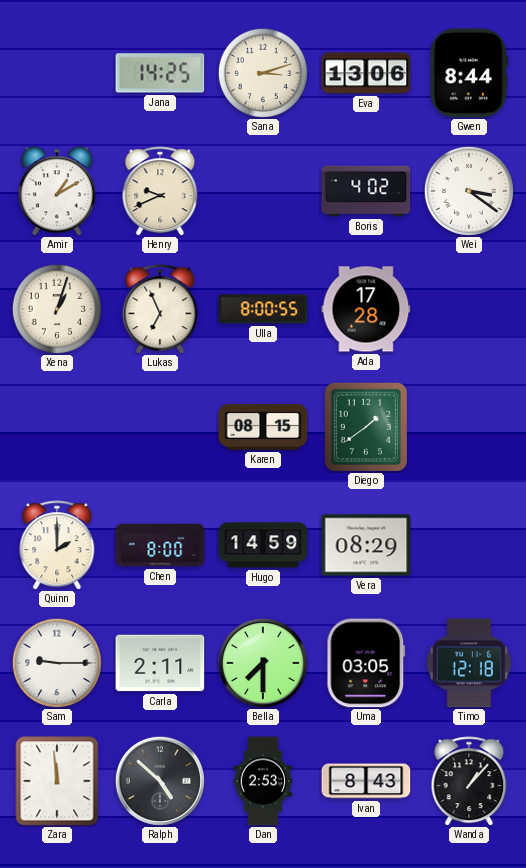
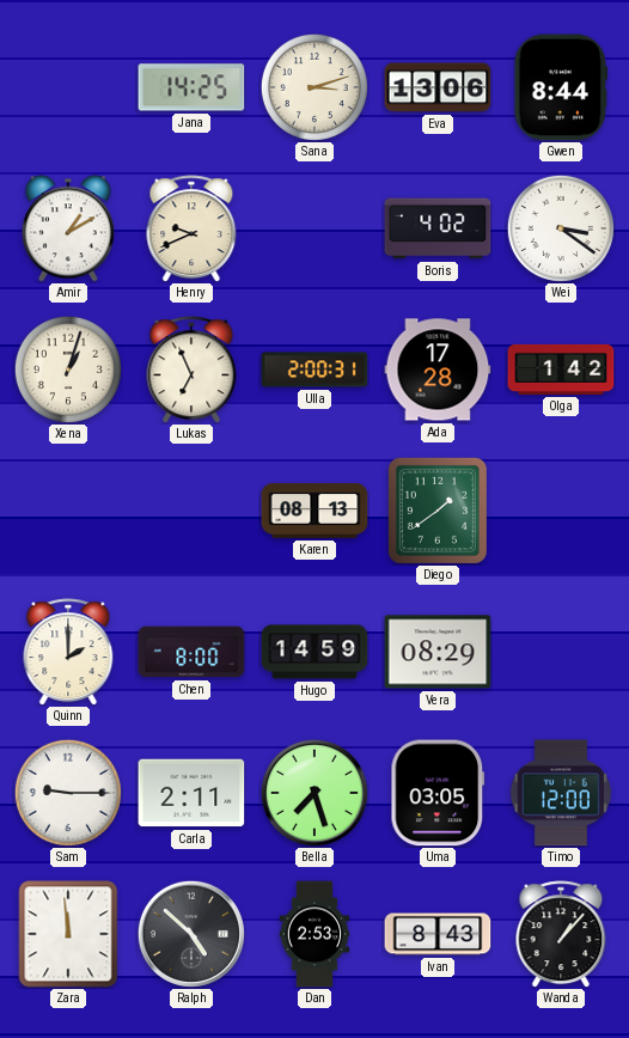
Ulla: 8:00 -> 2:00 (314, 370)
Olga: none -> 1:42 (561, 370)
Karen: 08:15 -> 08:13 (314, 512)
Bella: 7:30 -> 7:27 (314, 793)
Timo: 12:18 -> 12:00 (561, 793)
